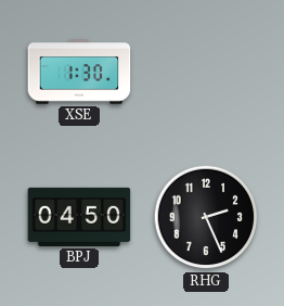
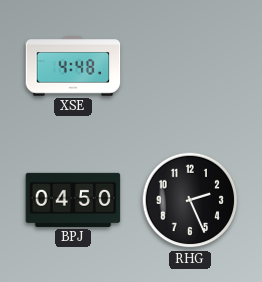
XSE: 1:30 -> 4:48 (73, 66)
